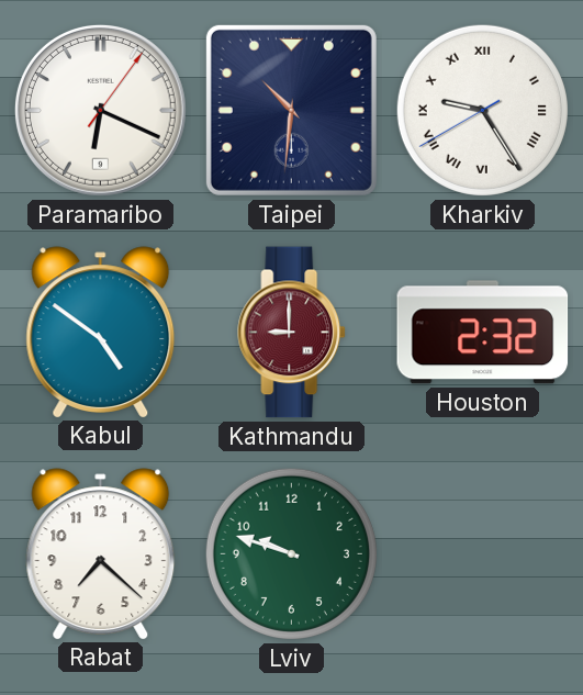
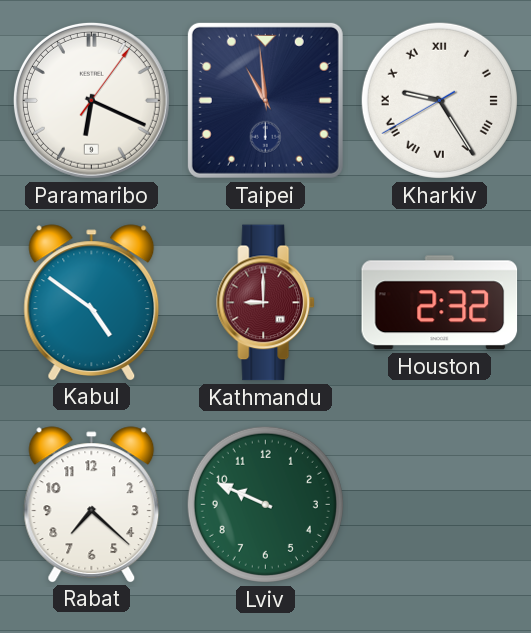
Taipei: 10:31 -> 10:59 (265, 100)
Lviv: 9:48 -> 9:49 (265, 504)
